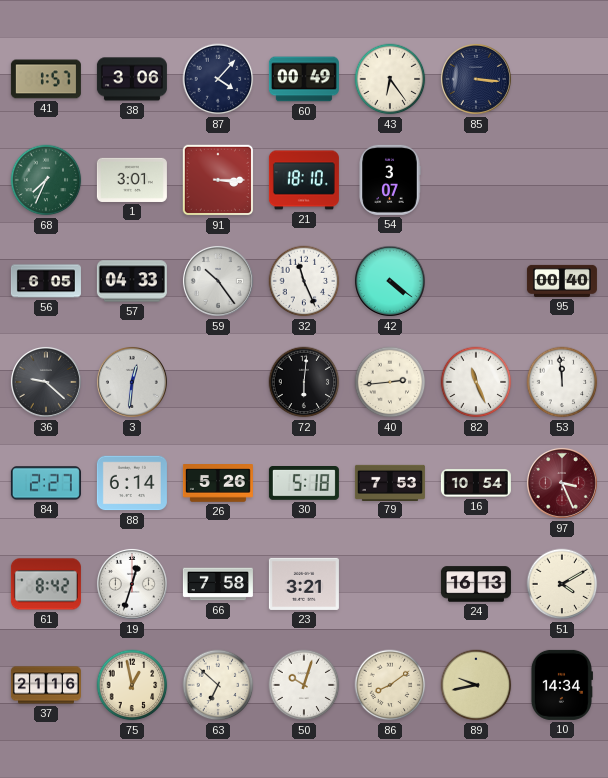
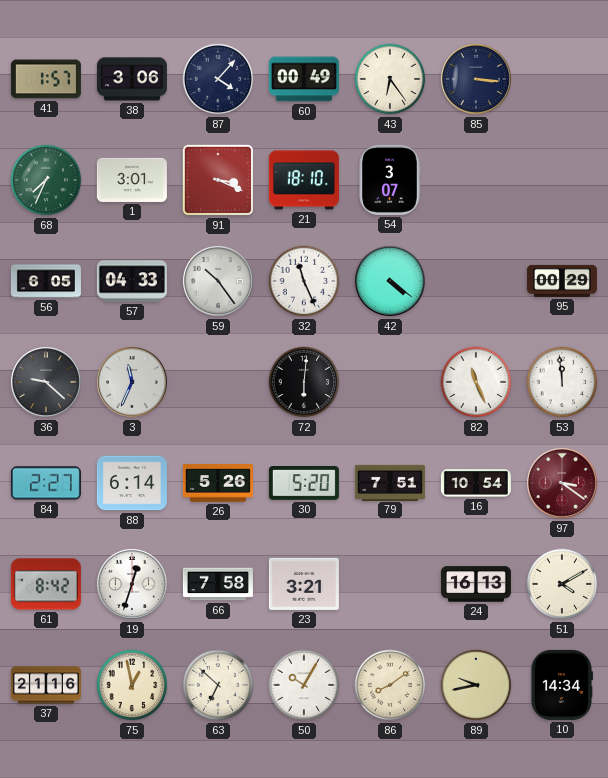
91: 3:15 -> 3:19 (218, 180)
95: 00:40 -> 00:29 (562, 281)
3: 12:31 -> 11:34 (132, 382)
40: 2:44 -> none (390, 382)
30: 5:18 -> 5:20 (304, 484)
79: 7:53 -> 7:51 (390, 482)
97: 3:26 -> 3:21 (562, 483)
50: 10:03 -> 10:05 (304, 685)
